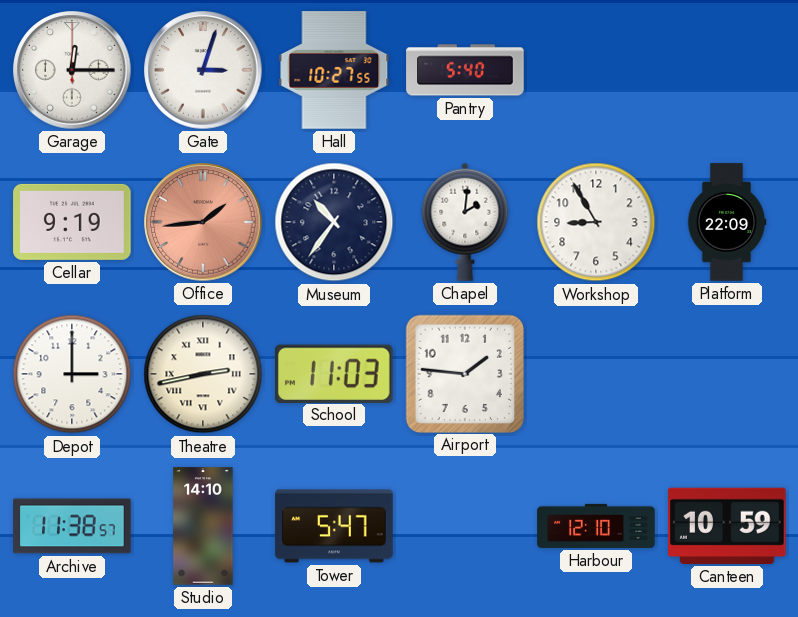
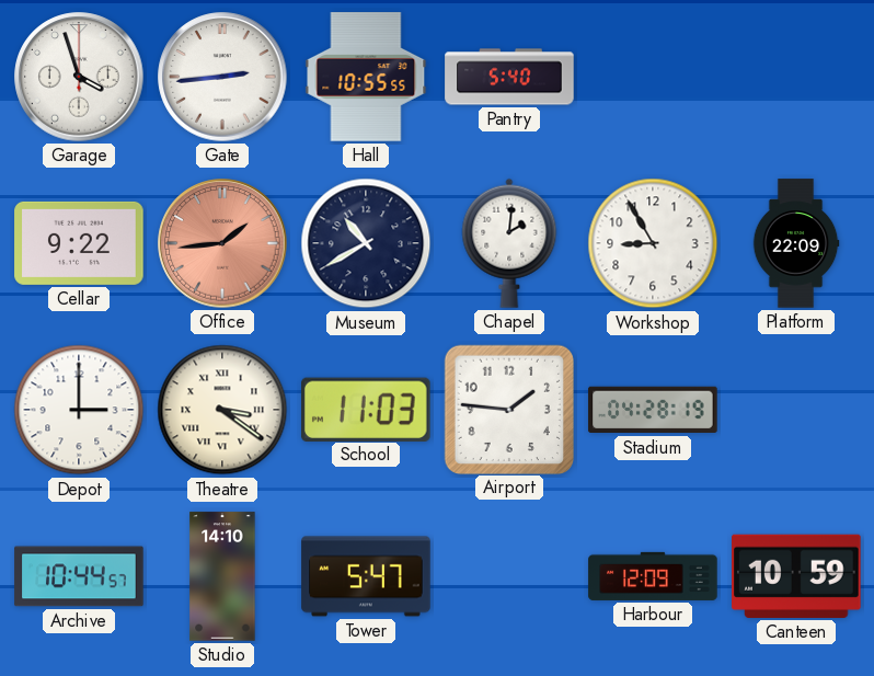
Garage: 12:15 -> 3:57 (79, 77)
Gate: 3:03 -> 2:44 (222, 77)
Hall: 10:27 -> 10:55 (366, 77)
Cellar: 9:19 -> 9:22 (79, 243)
Museum: 10:36 -> 10:40 (366, 243)
Theatre: 2:43 -> 3:21 (222, 410)
Stadium: none -> 04:28 (653, 410)
Archive: 11:38 -> 10:44 (79, 576)
Harbour: 12:10 -> 12:09 (653, 576)
